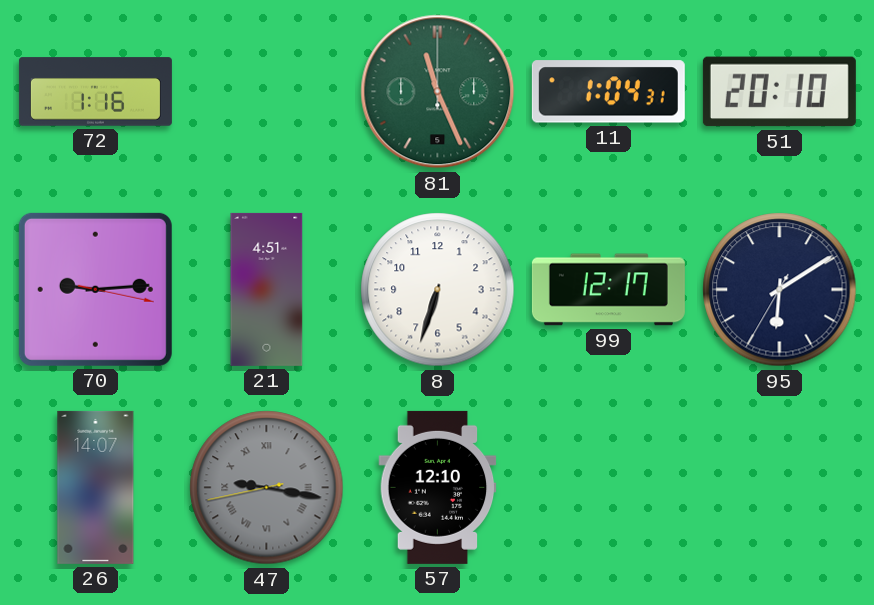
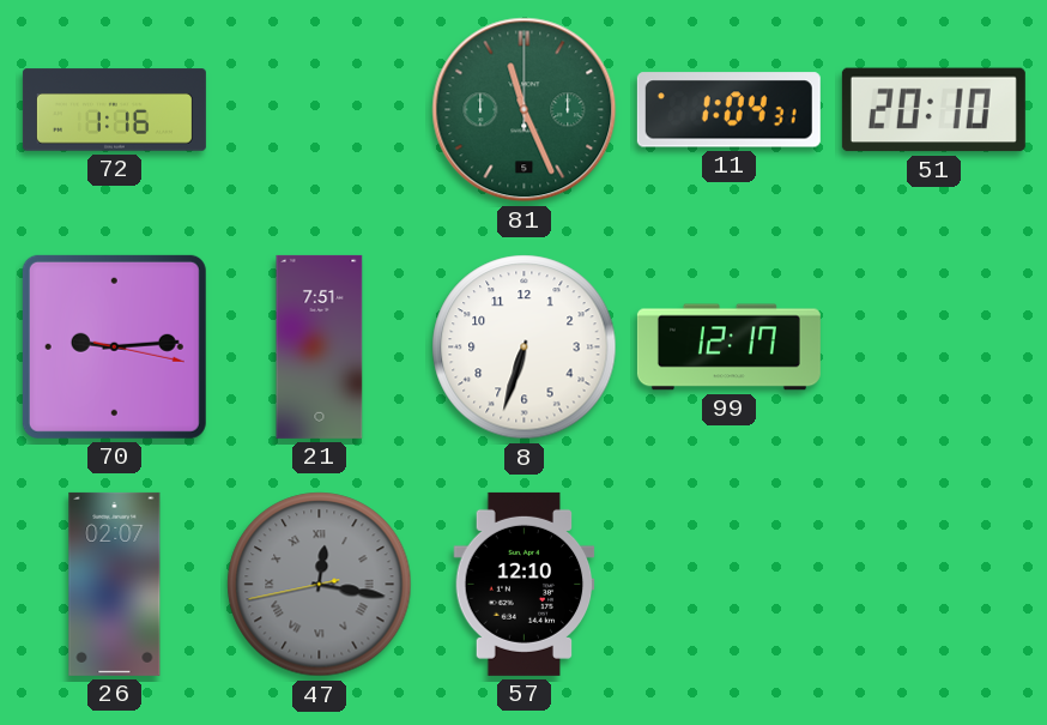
21: 4:51 -> 7:51 (320, 346)
95: 6:09 -> none (780, 290)
26: 14:07 -> 02:07 (115, 584)
47: 9:16 -> 12:16 (320, 585)
